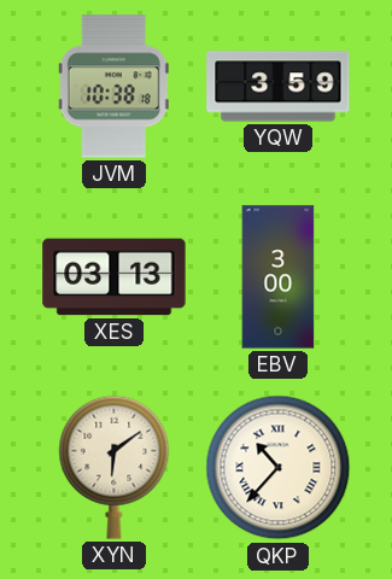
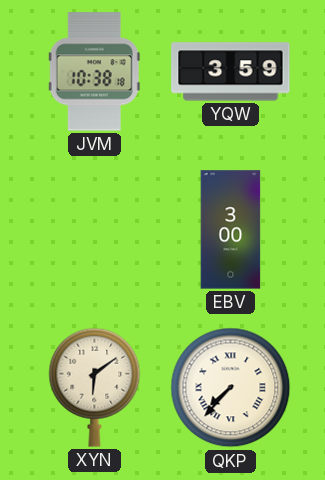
XES: 03:13 -> none (115, 277)
QKP: 10:37 -> 7:37 (231, 388)
